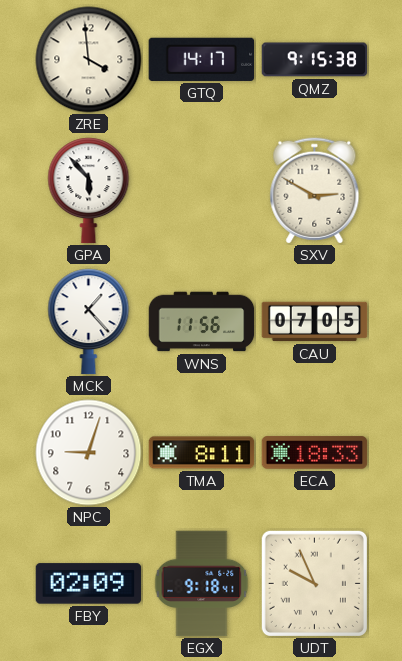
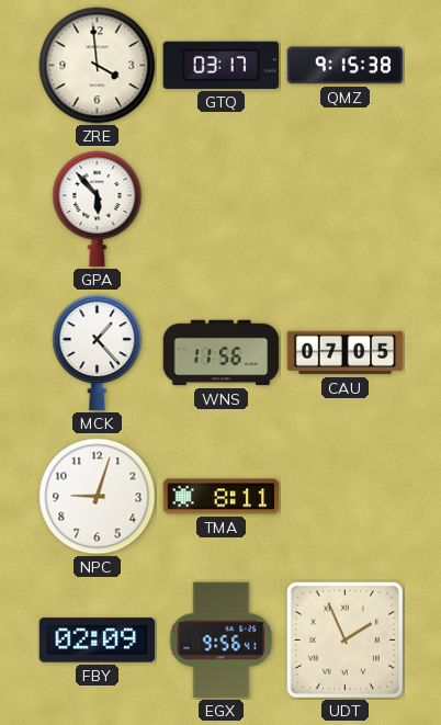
GTQ: 14:17 -> 03:17 (222, 65)
SXV: 2:50 -> none (315, 191)
ECA: 18:33 -> none (315, 453)
EGX: 9:18 -> 9:56 (222, 641)
UDT: 9:56 -> 1:56 (344, 639)
